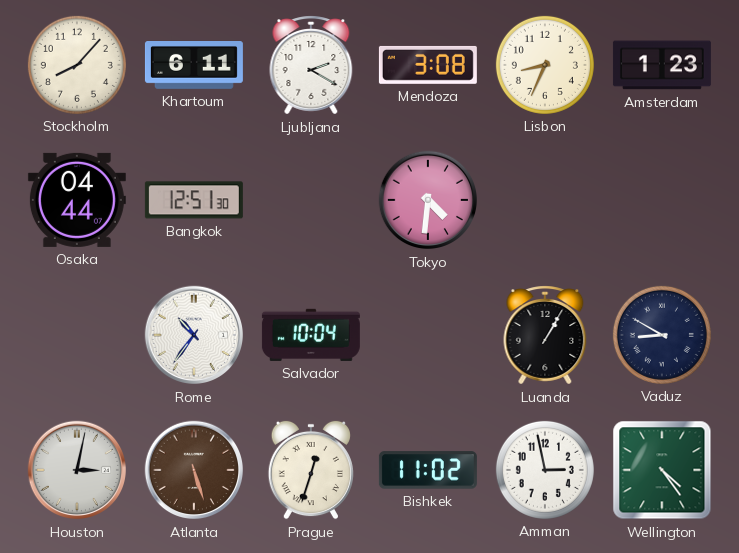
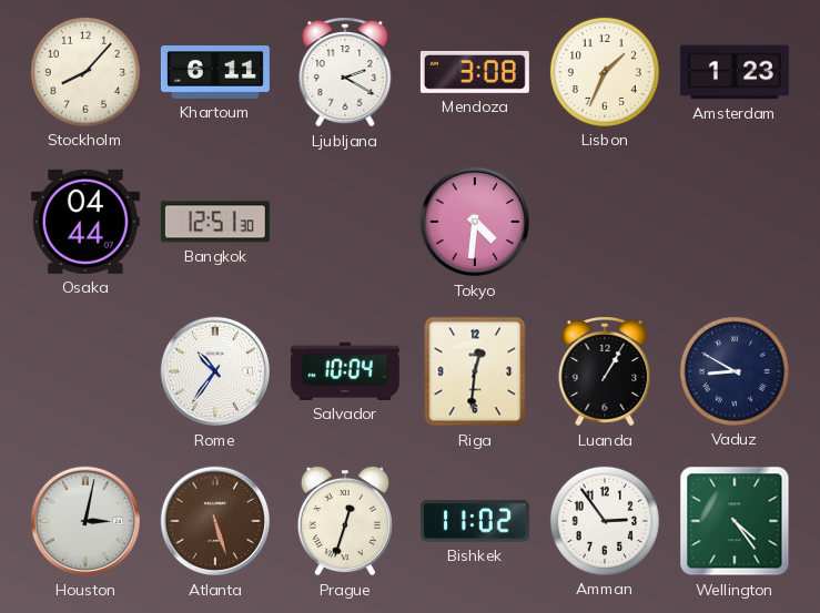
Lisbon: 8:34 -> 1:34 (605, 72)
Riga: none -> 12:31 (475, 371)
Amman: 2:58 -> 2:54 (605, 521)
